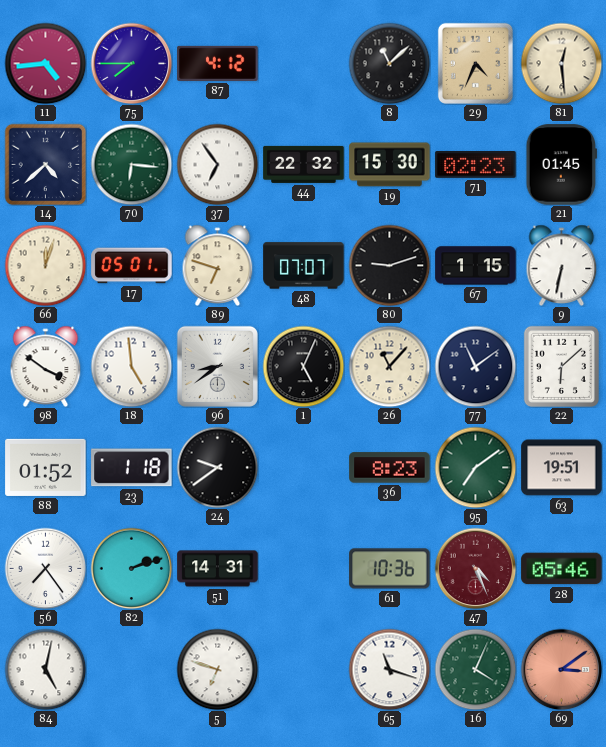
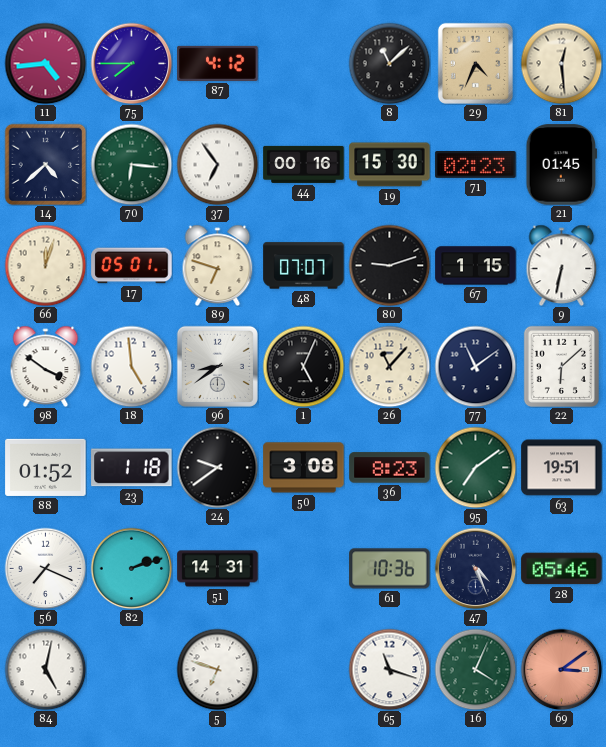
44: 22:32 -> 00:16 (304, 164)
50: none -> 3:08 (304, 468)
56: 7:24 -> 7:19 (45, 568)
47 dial: burgundy -> navy (475, 568)
